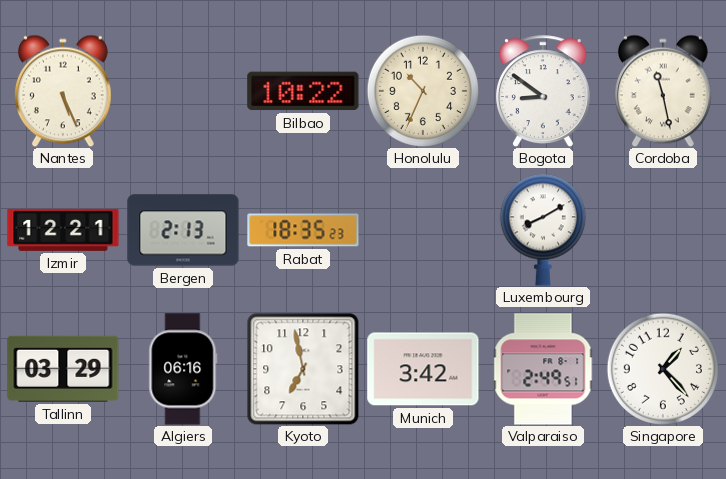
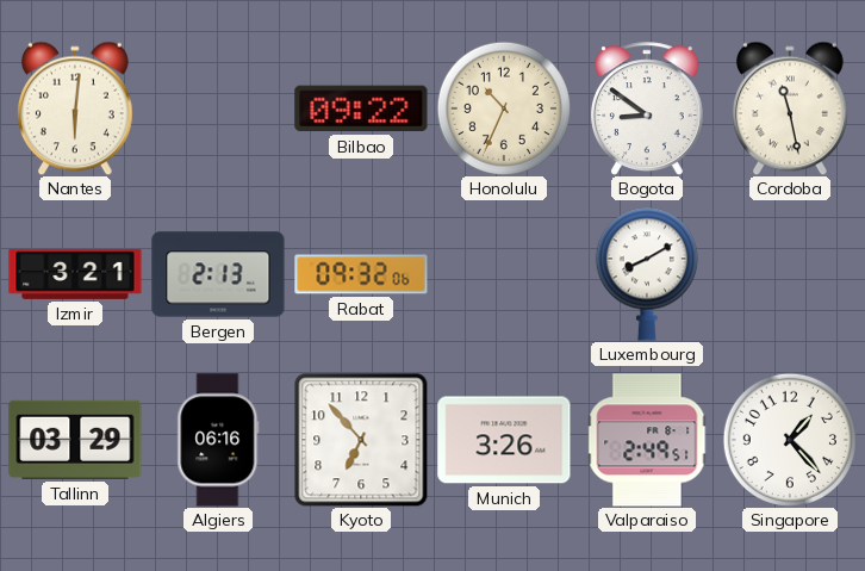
Nantes: 5:26 -> 6:01 (75, 108)
Bilbao: 10:22 -> 09:22 (361, 108)
Izmir: 12:21 -> 3:21 (75, 274)
Rabat: 18:35 -> 09:32 (361, 274)
Kyoto: 6:58 -> 6:53 (361, 440)
Munich: 3:42 -> 3:26 (504, 440)
